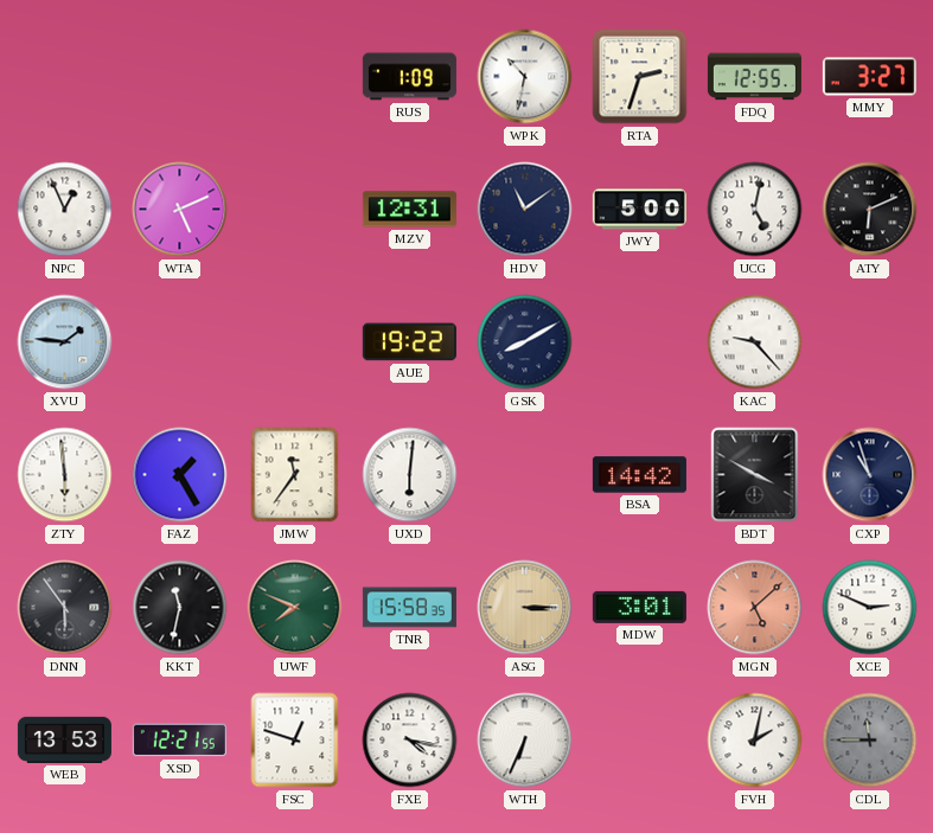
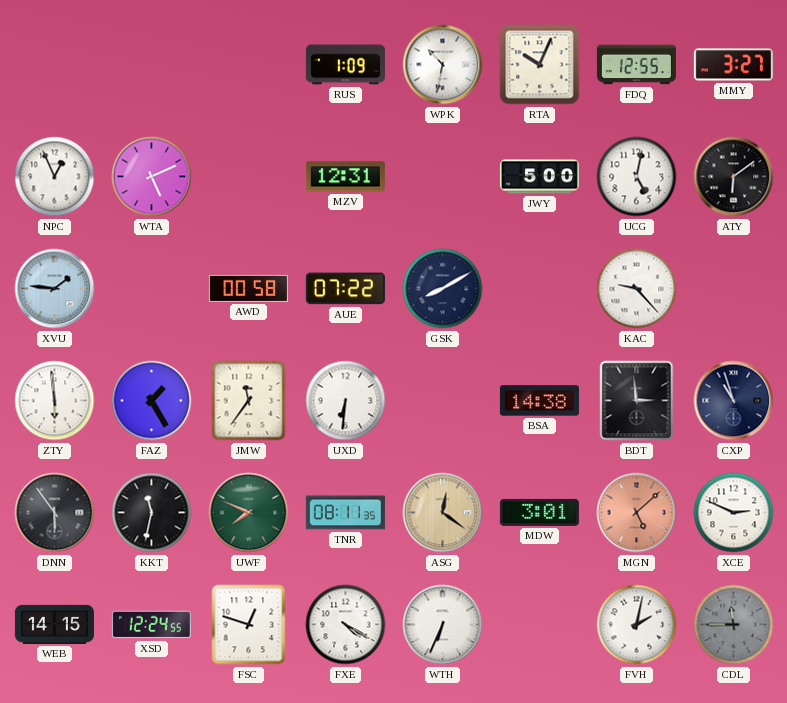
RTA: 2:33 -> 10:04 (540, 65)
HDV: 11:09 -> none (525, 210)
ATY: 6:11 -> 6:09 (734, 177)
AWD: none -> 00:58 (248, 288)
AUE: 19:22 -> 07:22 (345, 289)
UXD: 6:01 -> 6:31 (346, 401)
BSA: 14:42 -> 14:38 (539, 401)
BDT: 3:50 -> 2:59 (637, 401)
TNR: 15:58 -> 08:11 (345, 513)
ASG: 3:15 -> 12:21 (443, 513)
WEB: 13:53 -> 14:15 (54, 624)
XSD: 12:21 -> 12:24 (151, 625)
FXE: 4:17 -> 4:20 (346, 625)
